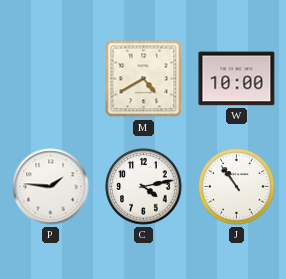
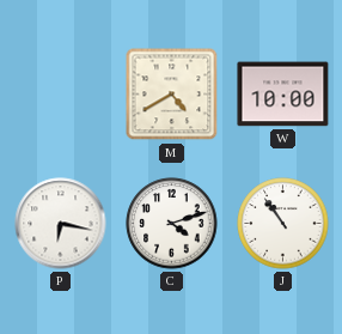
P: 1:46 -> 6:17 (61, 224)
C: 4:13 -> 4:12 (172, 224)
